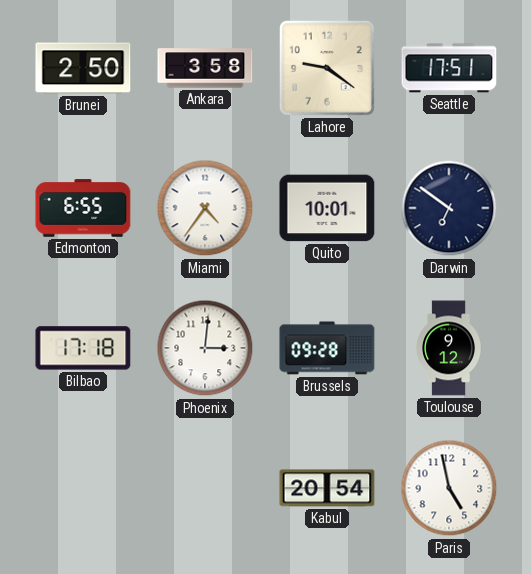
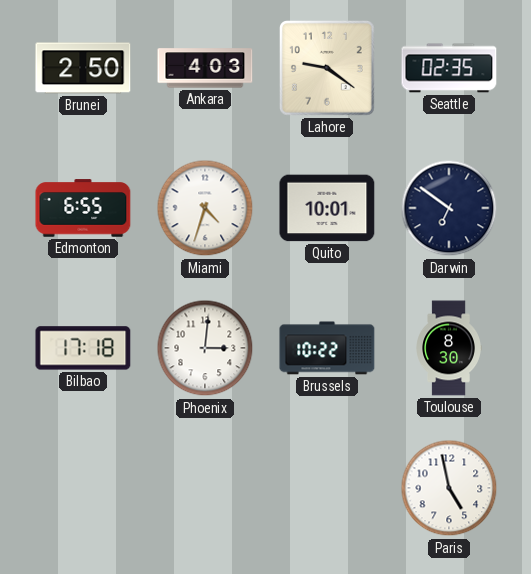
Ankara: 3:58 -> 4:03 (205, 68)
Seattle: 17:51 -> 02:35 (449, 68)
Miami: 4:36 -> 4:33 (205, 208)
Brussels: 09:28 -> 10:22 (327, 348)
Toulouse: 9:12 -> 8:30 (449, 348)
Kabul: 20:54 -> none (327, 488)
